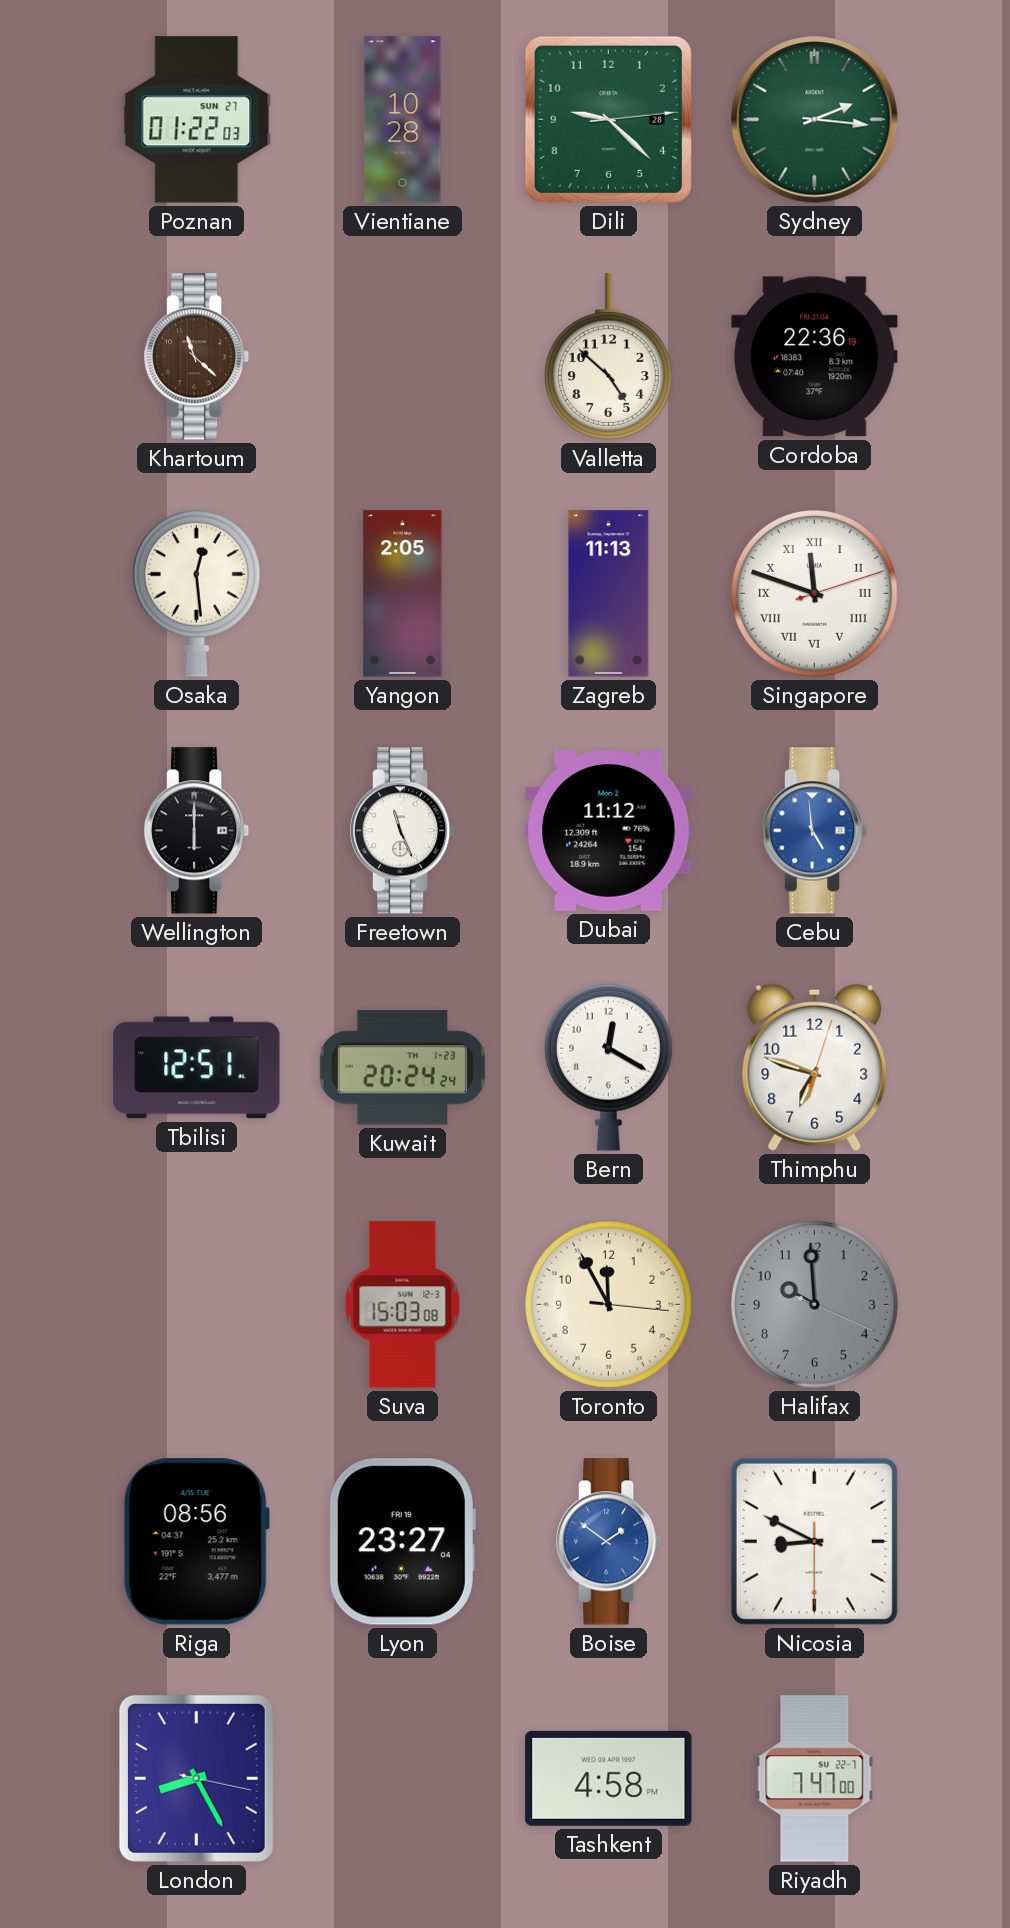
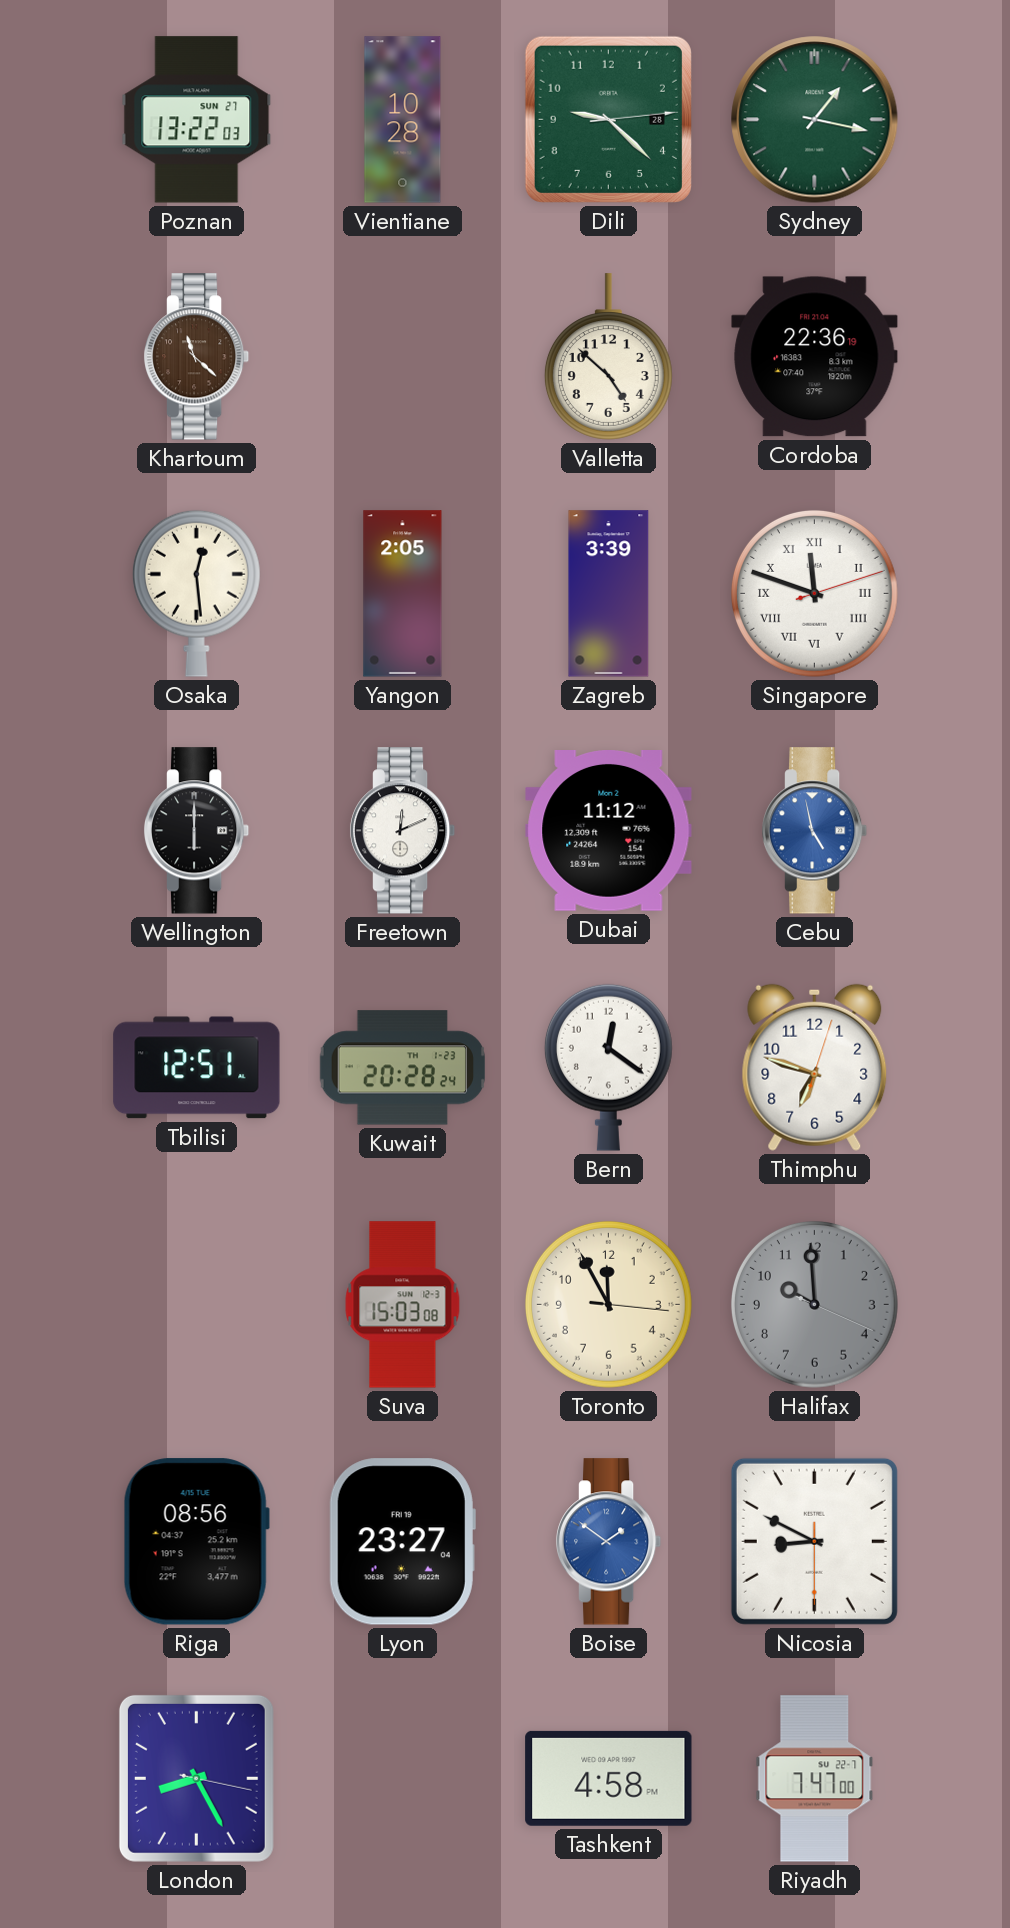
Poznan: 01:22 -> 13:22 (197, 120)
Sydney: 2:16 -> 1:17 (815, 120)
Zagreb: 11:13 -> 3:39 (609, 594)
Freetown: 11:26 -> 12:11 (403, 831)
Cebu: 4:59 -> 4:58 (815, 831)
Kuwait: 20:24 -> 20:28 (403, 1068)
Bern: 12:20 -> 12:21 (608, 1067)
